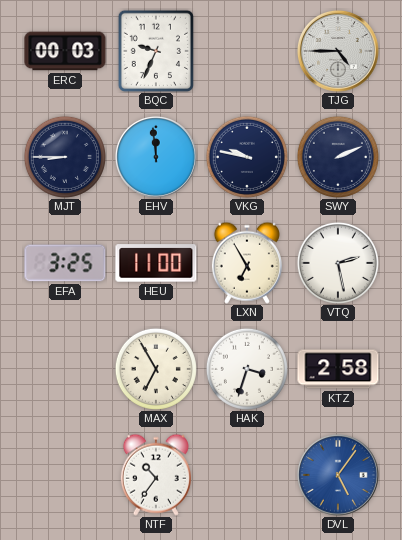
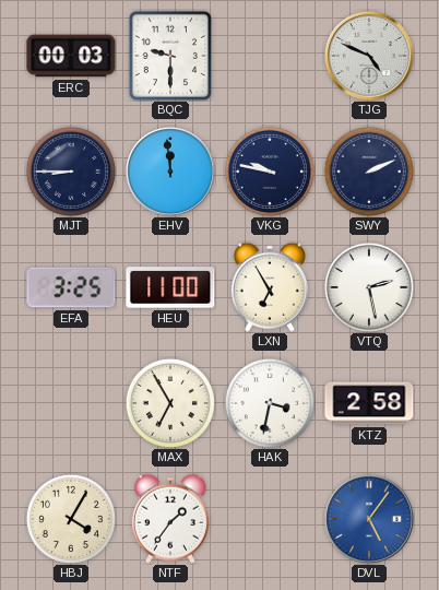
BQC: 9:34 -> 9:30 (170, 55)
TJG: 4:45 -> 4:49 (369, 56)
HAK: 3:33 -> 3:32 (270, 403)
HBJ: none -> 4:05 (71, 519)
NTF: 10:36 -> 1:36 (170, 519)
